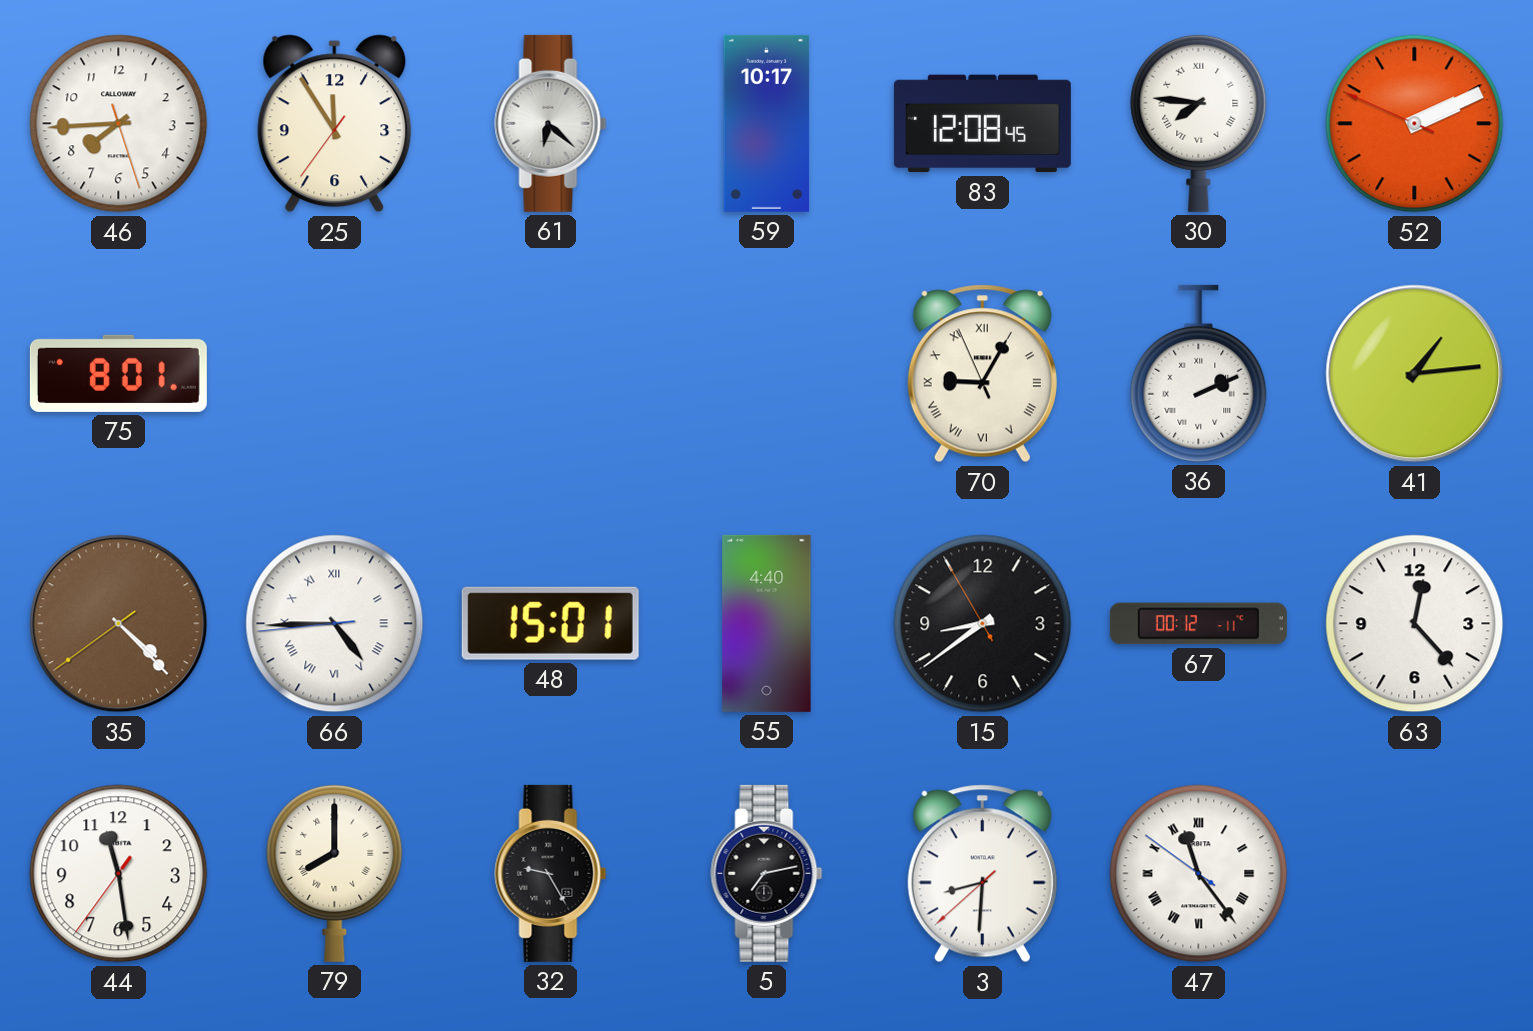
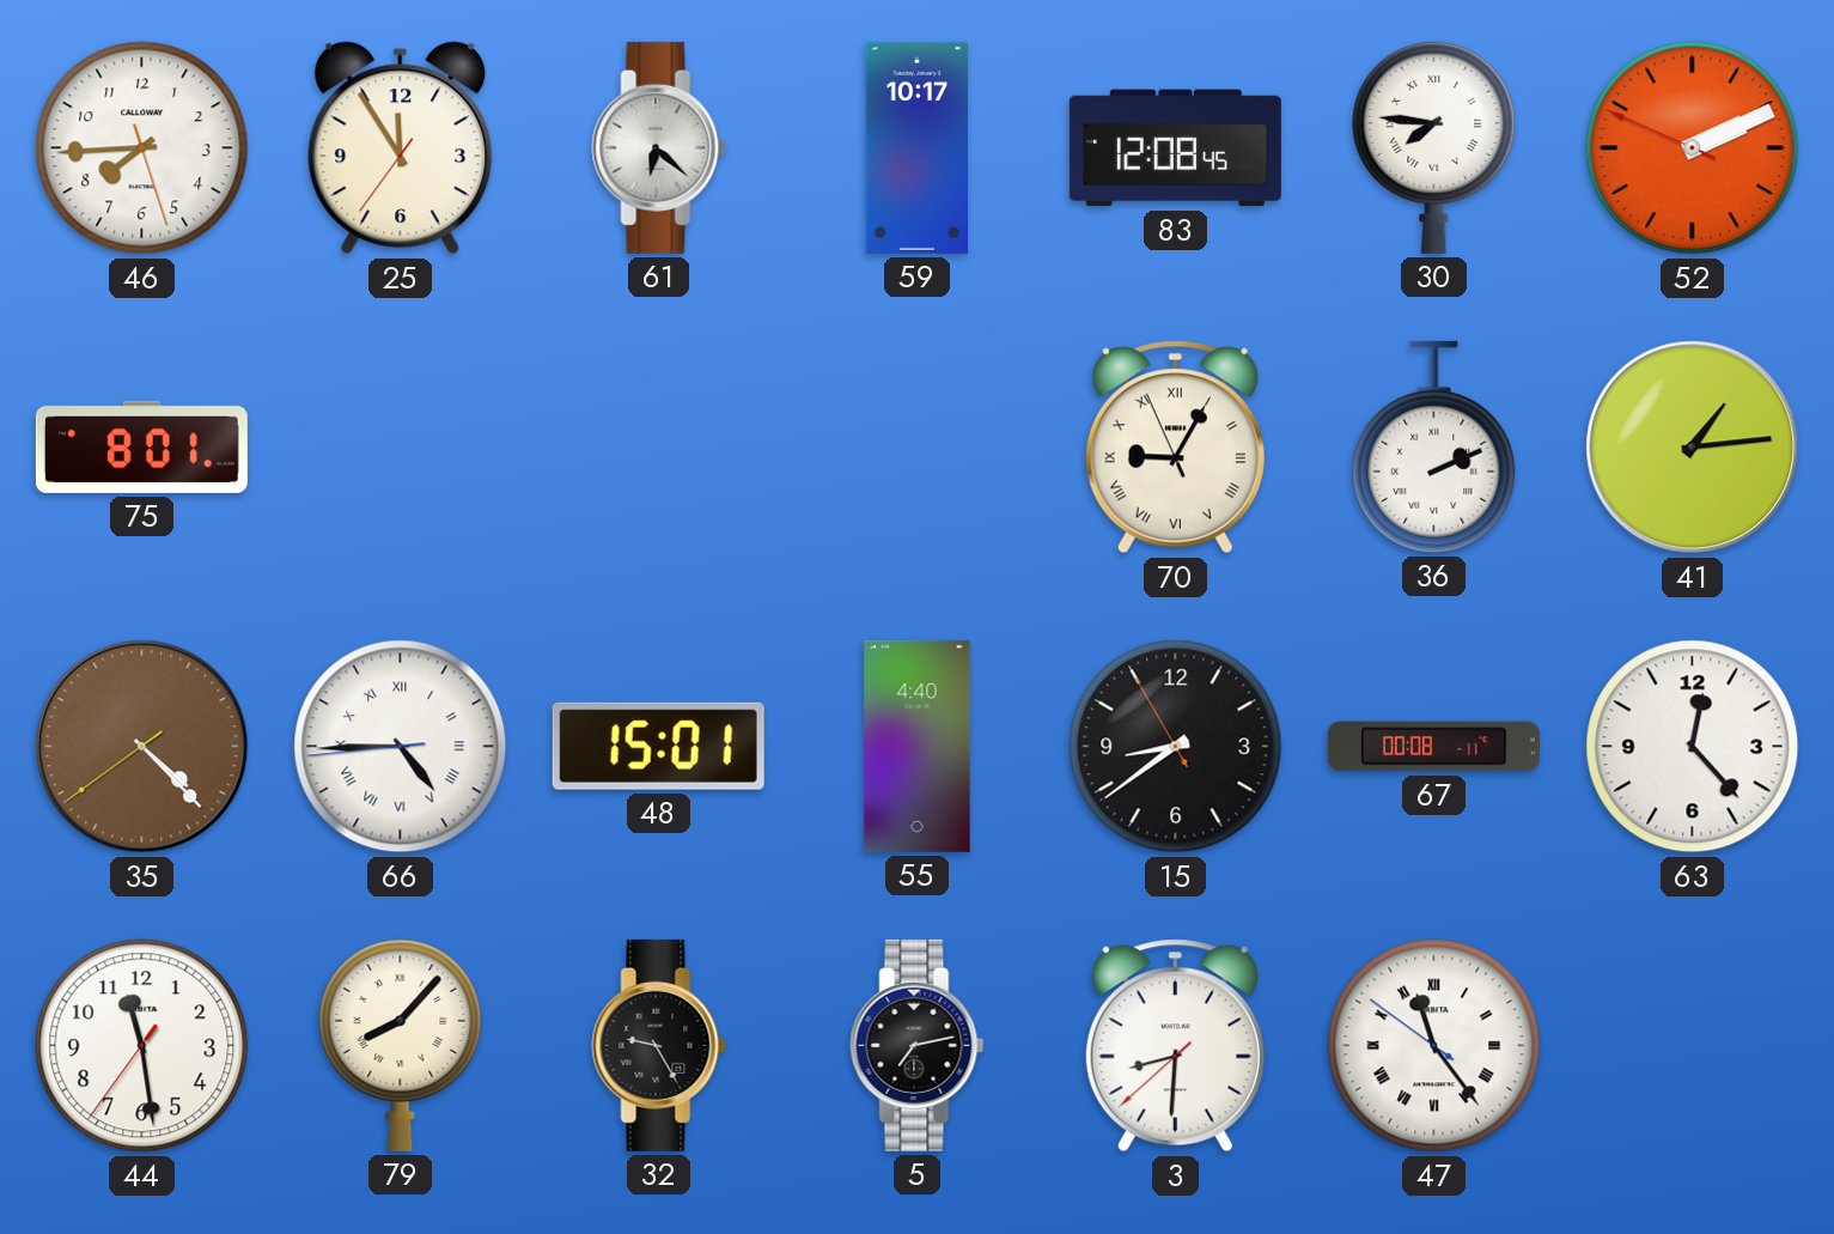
67: 00:12 -> 00:08 (1433, 747)
79: 8:00 -> 8:07 (401, 1045)
